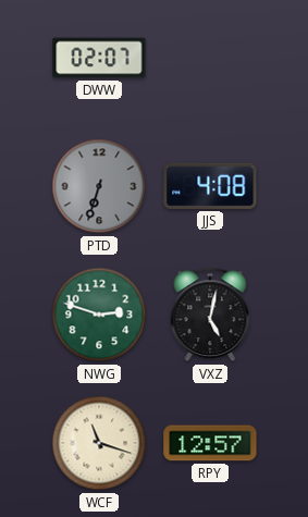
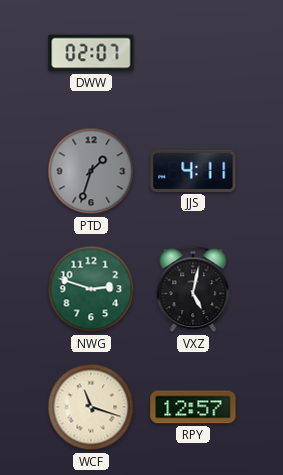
PTD: 6:33 -> 1:33 (91, 171)
JJS: 4:08 -> 4:11 (193, 171)
